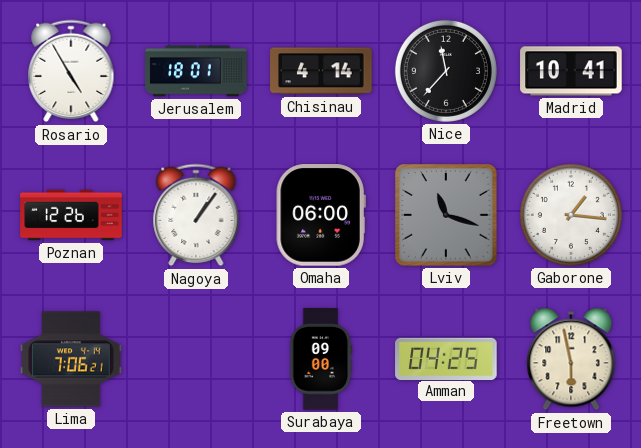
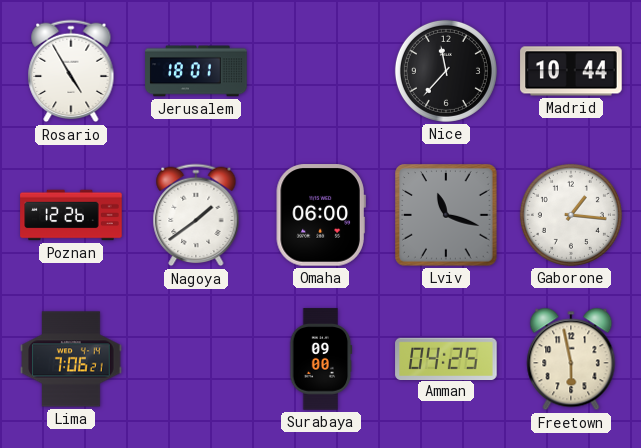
Chisinau: 4:14 -> none (321, 71)
Madrid: 10:41 -> 10:44 (571, 71)
Nagoya: 1:06 -> 1:39 (196, 215)
